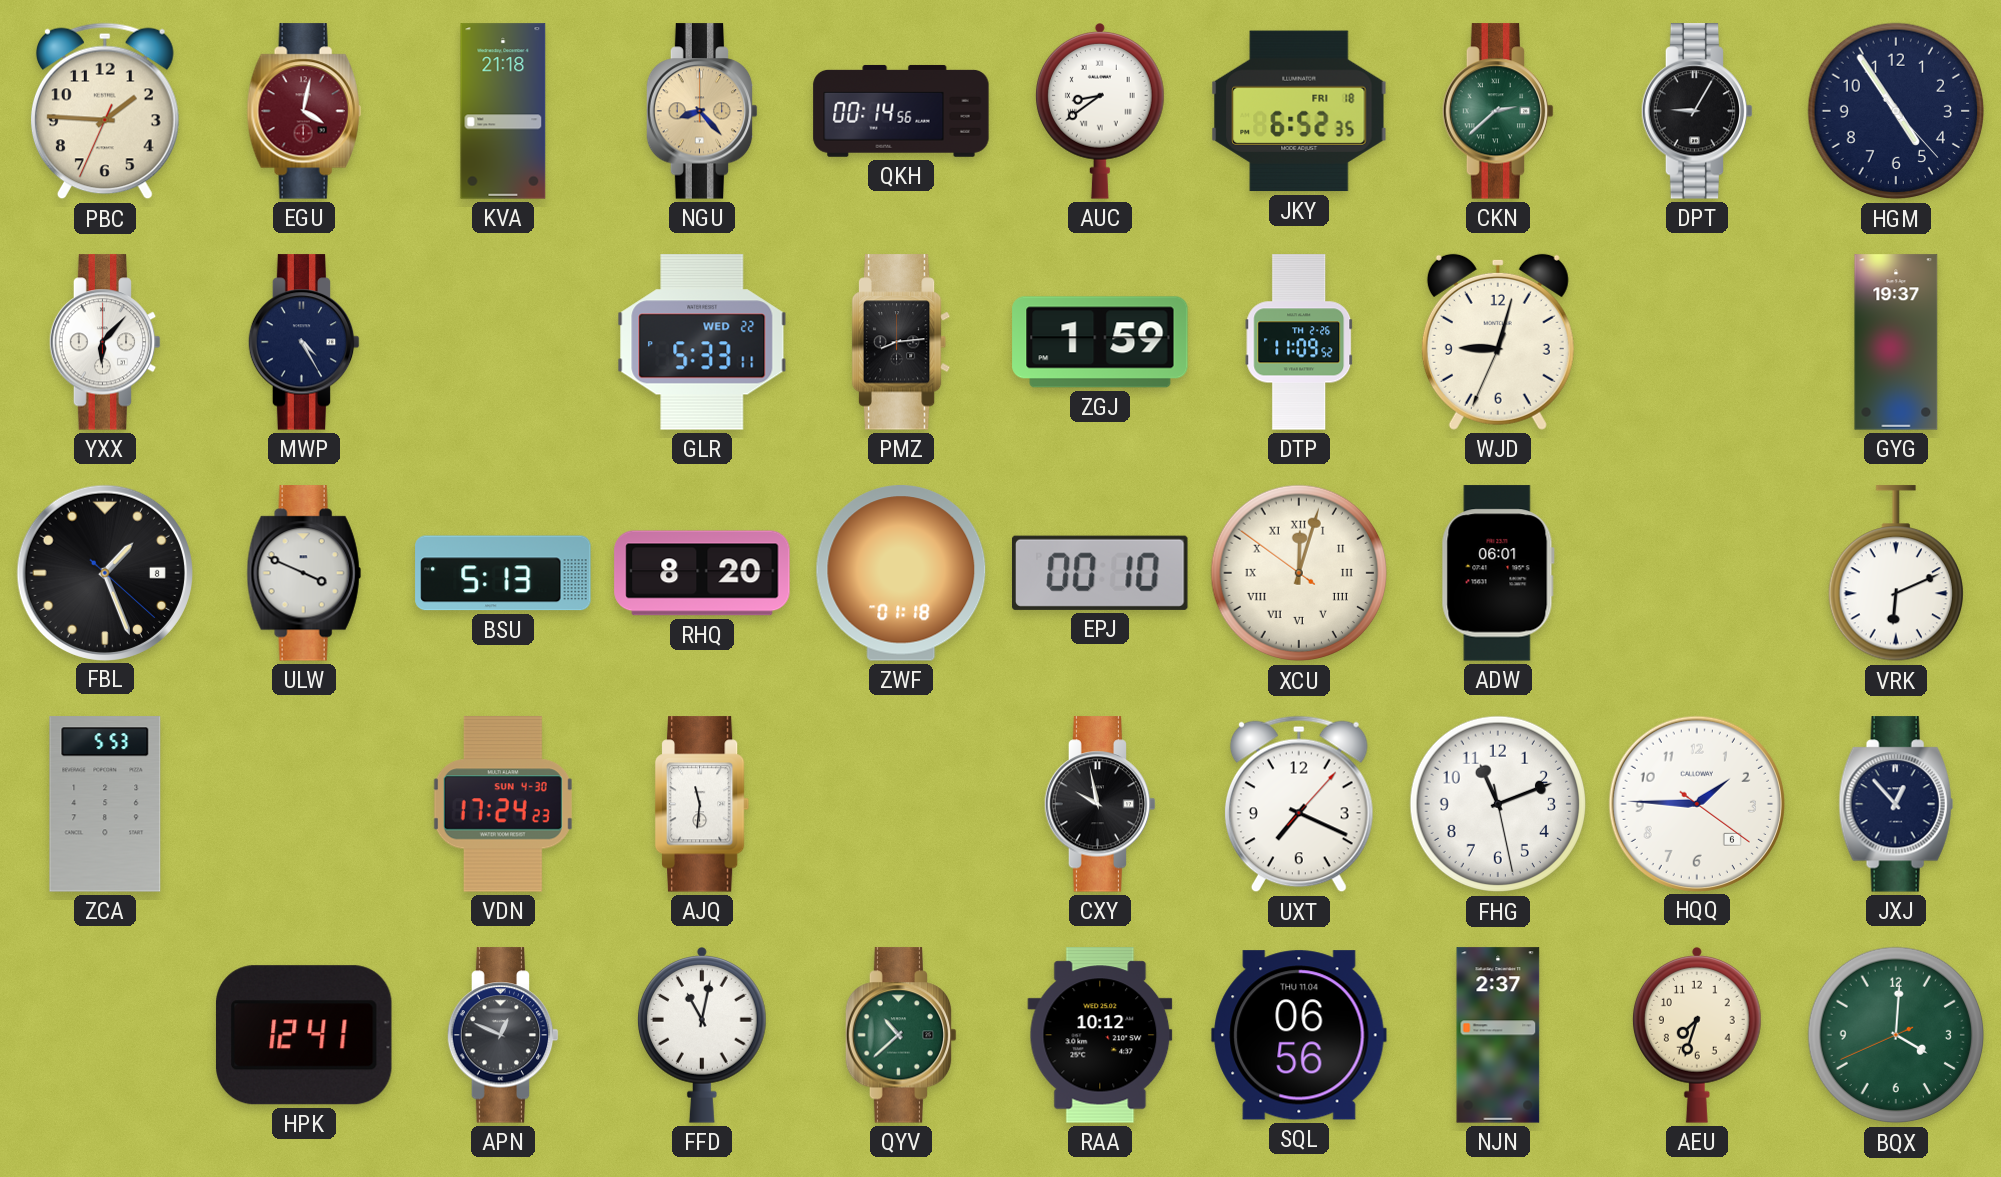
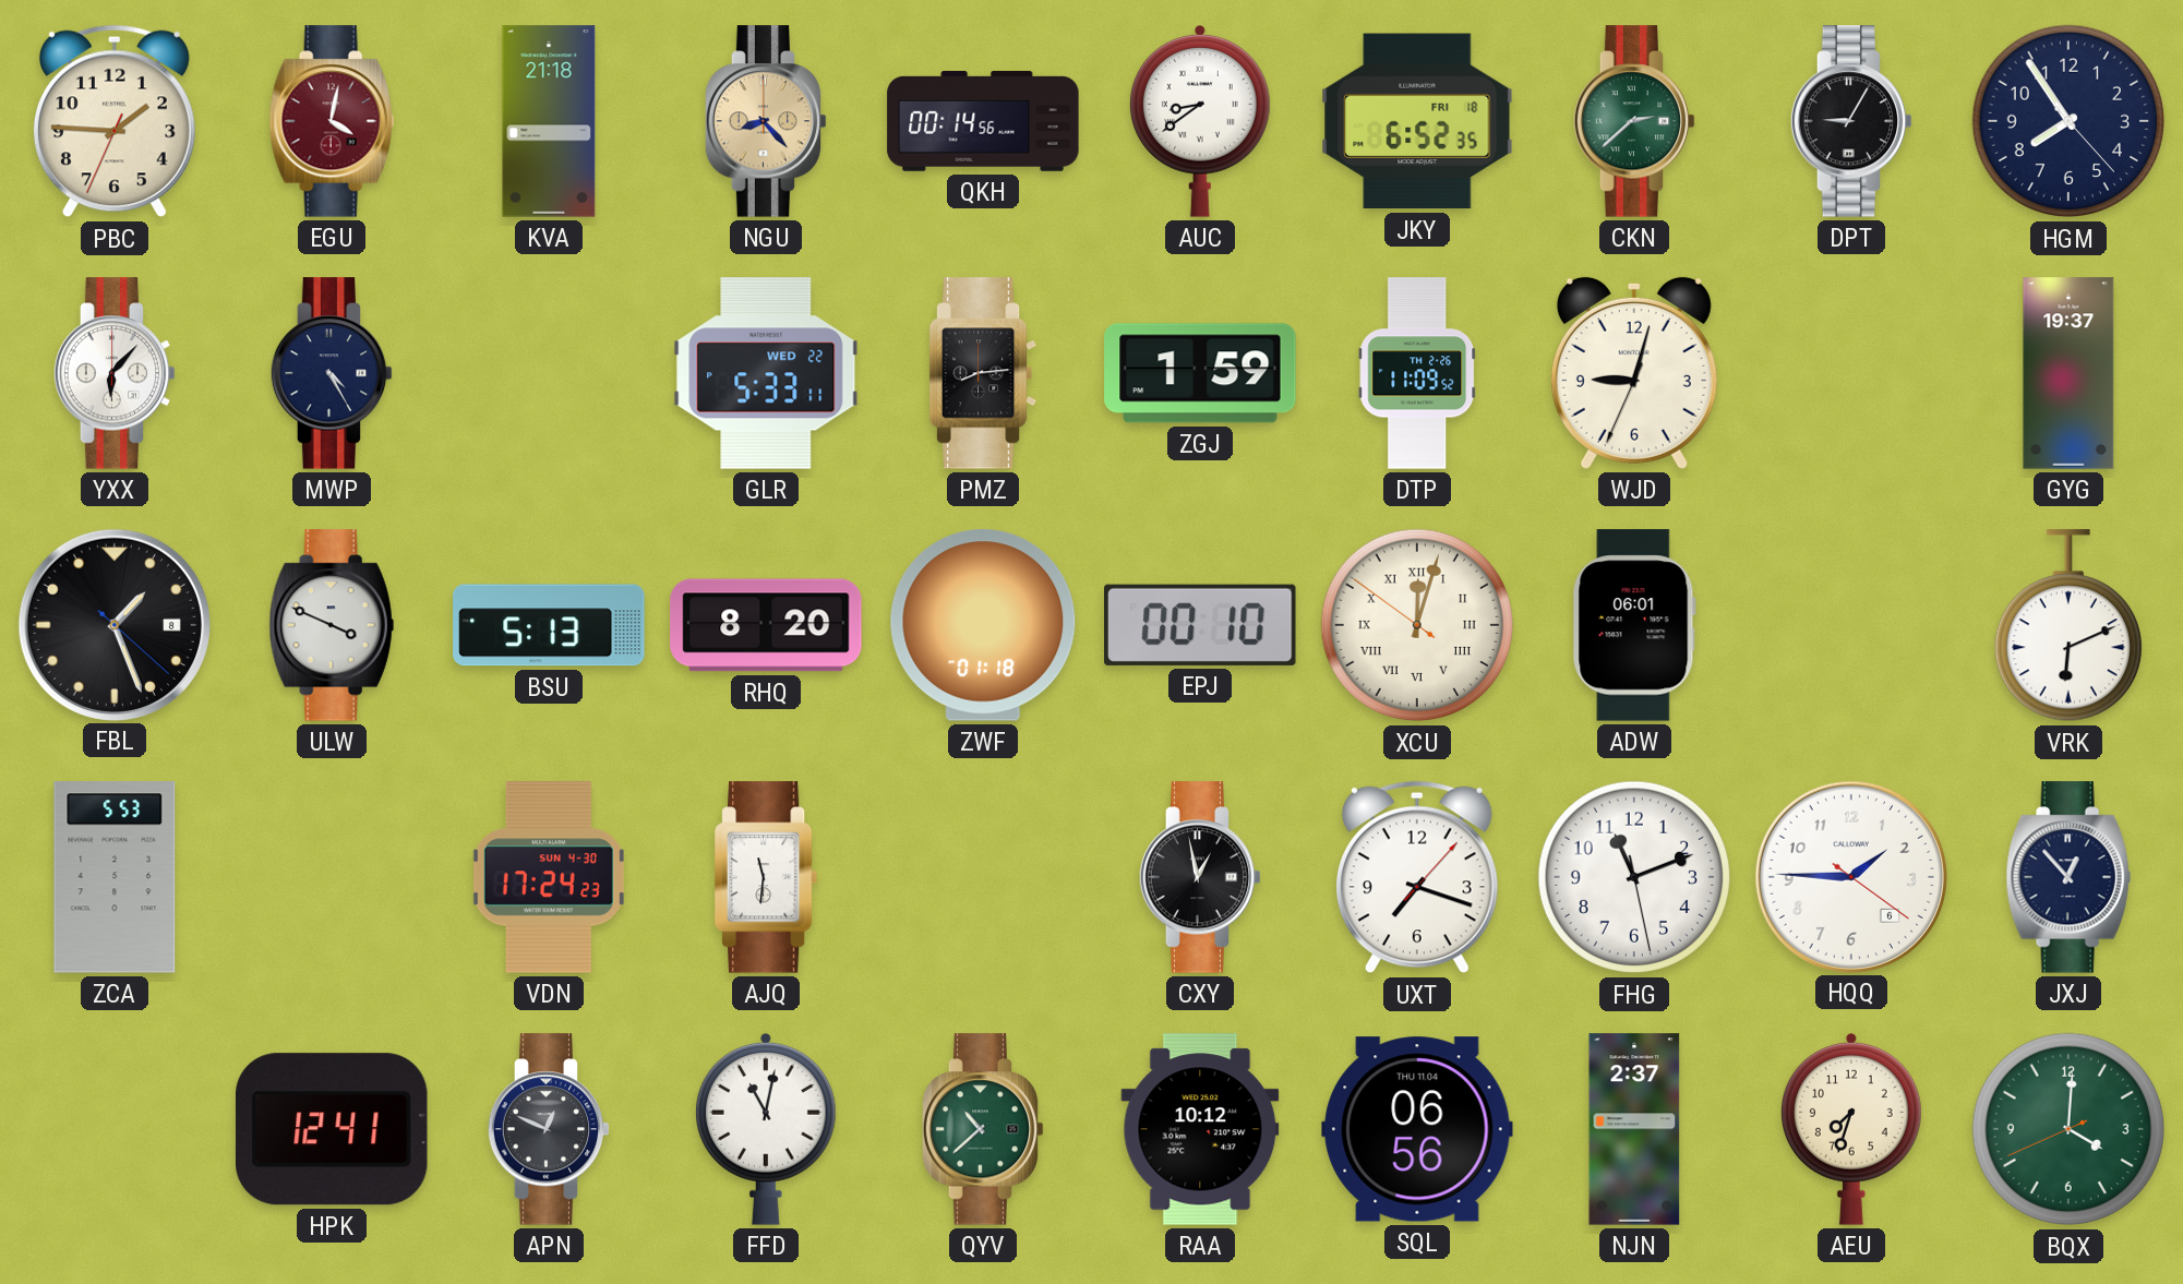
HGM: 4:54 -> 7:54 (2068, 121)
CXY: 9:58 -> 12:58 (1200, 877)
UXT: 7:19 -> 7:18 (1417, 877)
